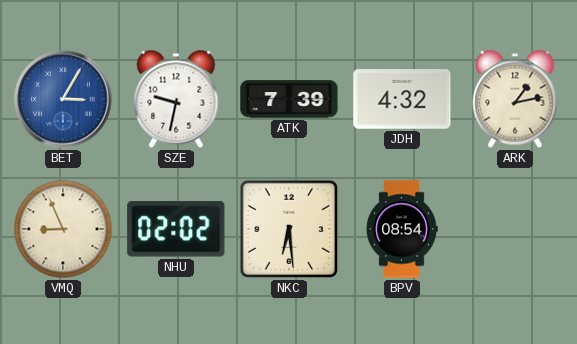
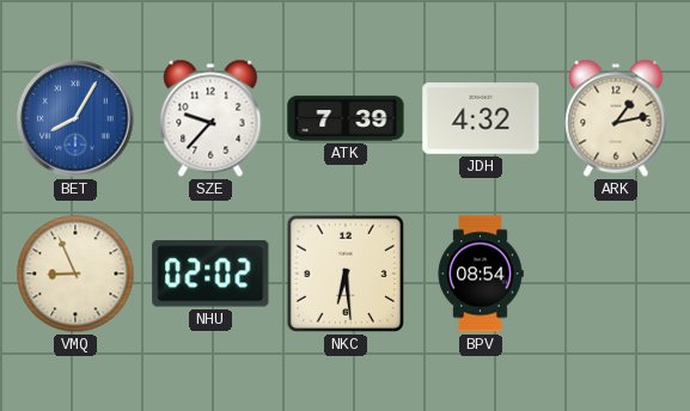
BET: 3:05 -> 8:05 (75, 118)
SZE: 9:32 -> 9:37 (210, 118)
